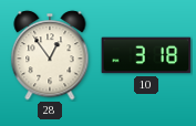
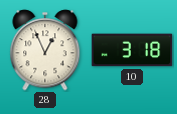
28: 12:54 -> 12:56 (45, 50)
